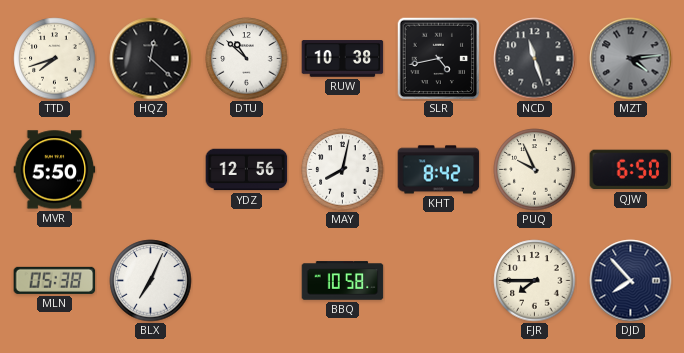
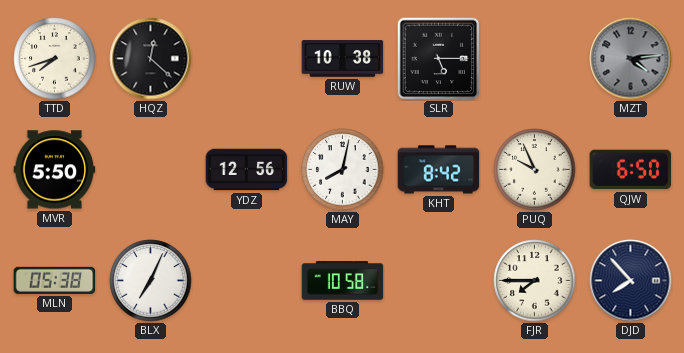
DTU: 10:52 -> none (247, 59)
SLR: 4:43 -> 5:15 (438, 58)
NCD: 11:27 -> none (535, 59)
